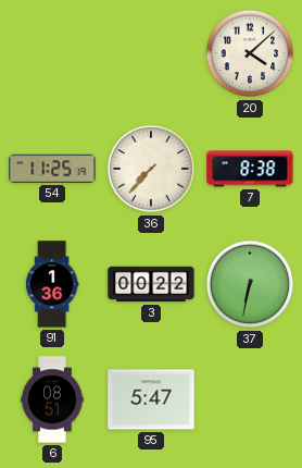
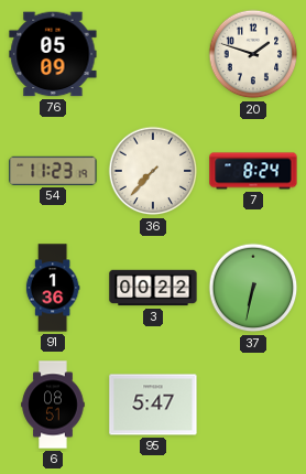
76: none -> 05:09 (53, 54)
20: 4:08 -> 1:48 (253, 54)
54: 11:25 -> 11:23 (53, 171)
7: 8:38 -> 8:24 (253, 171)
